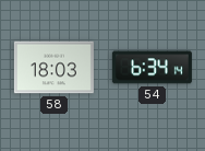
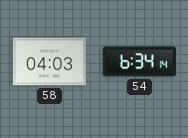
58: 18:03 -> 04:03 (49, 62)
